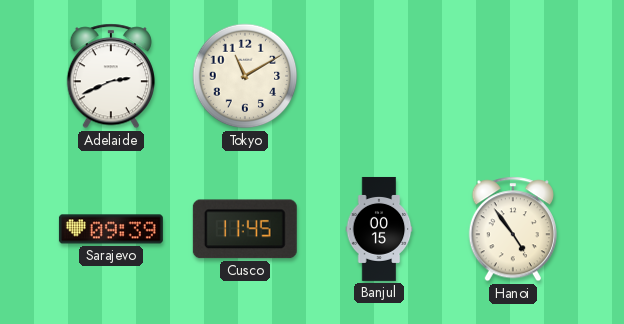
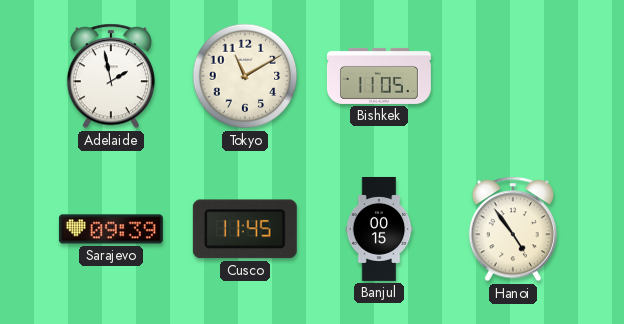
Adelaide: 2:41 -> 1:58 (111, 76)
Bishkek: none -> 11:05 (379, 76)
